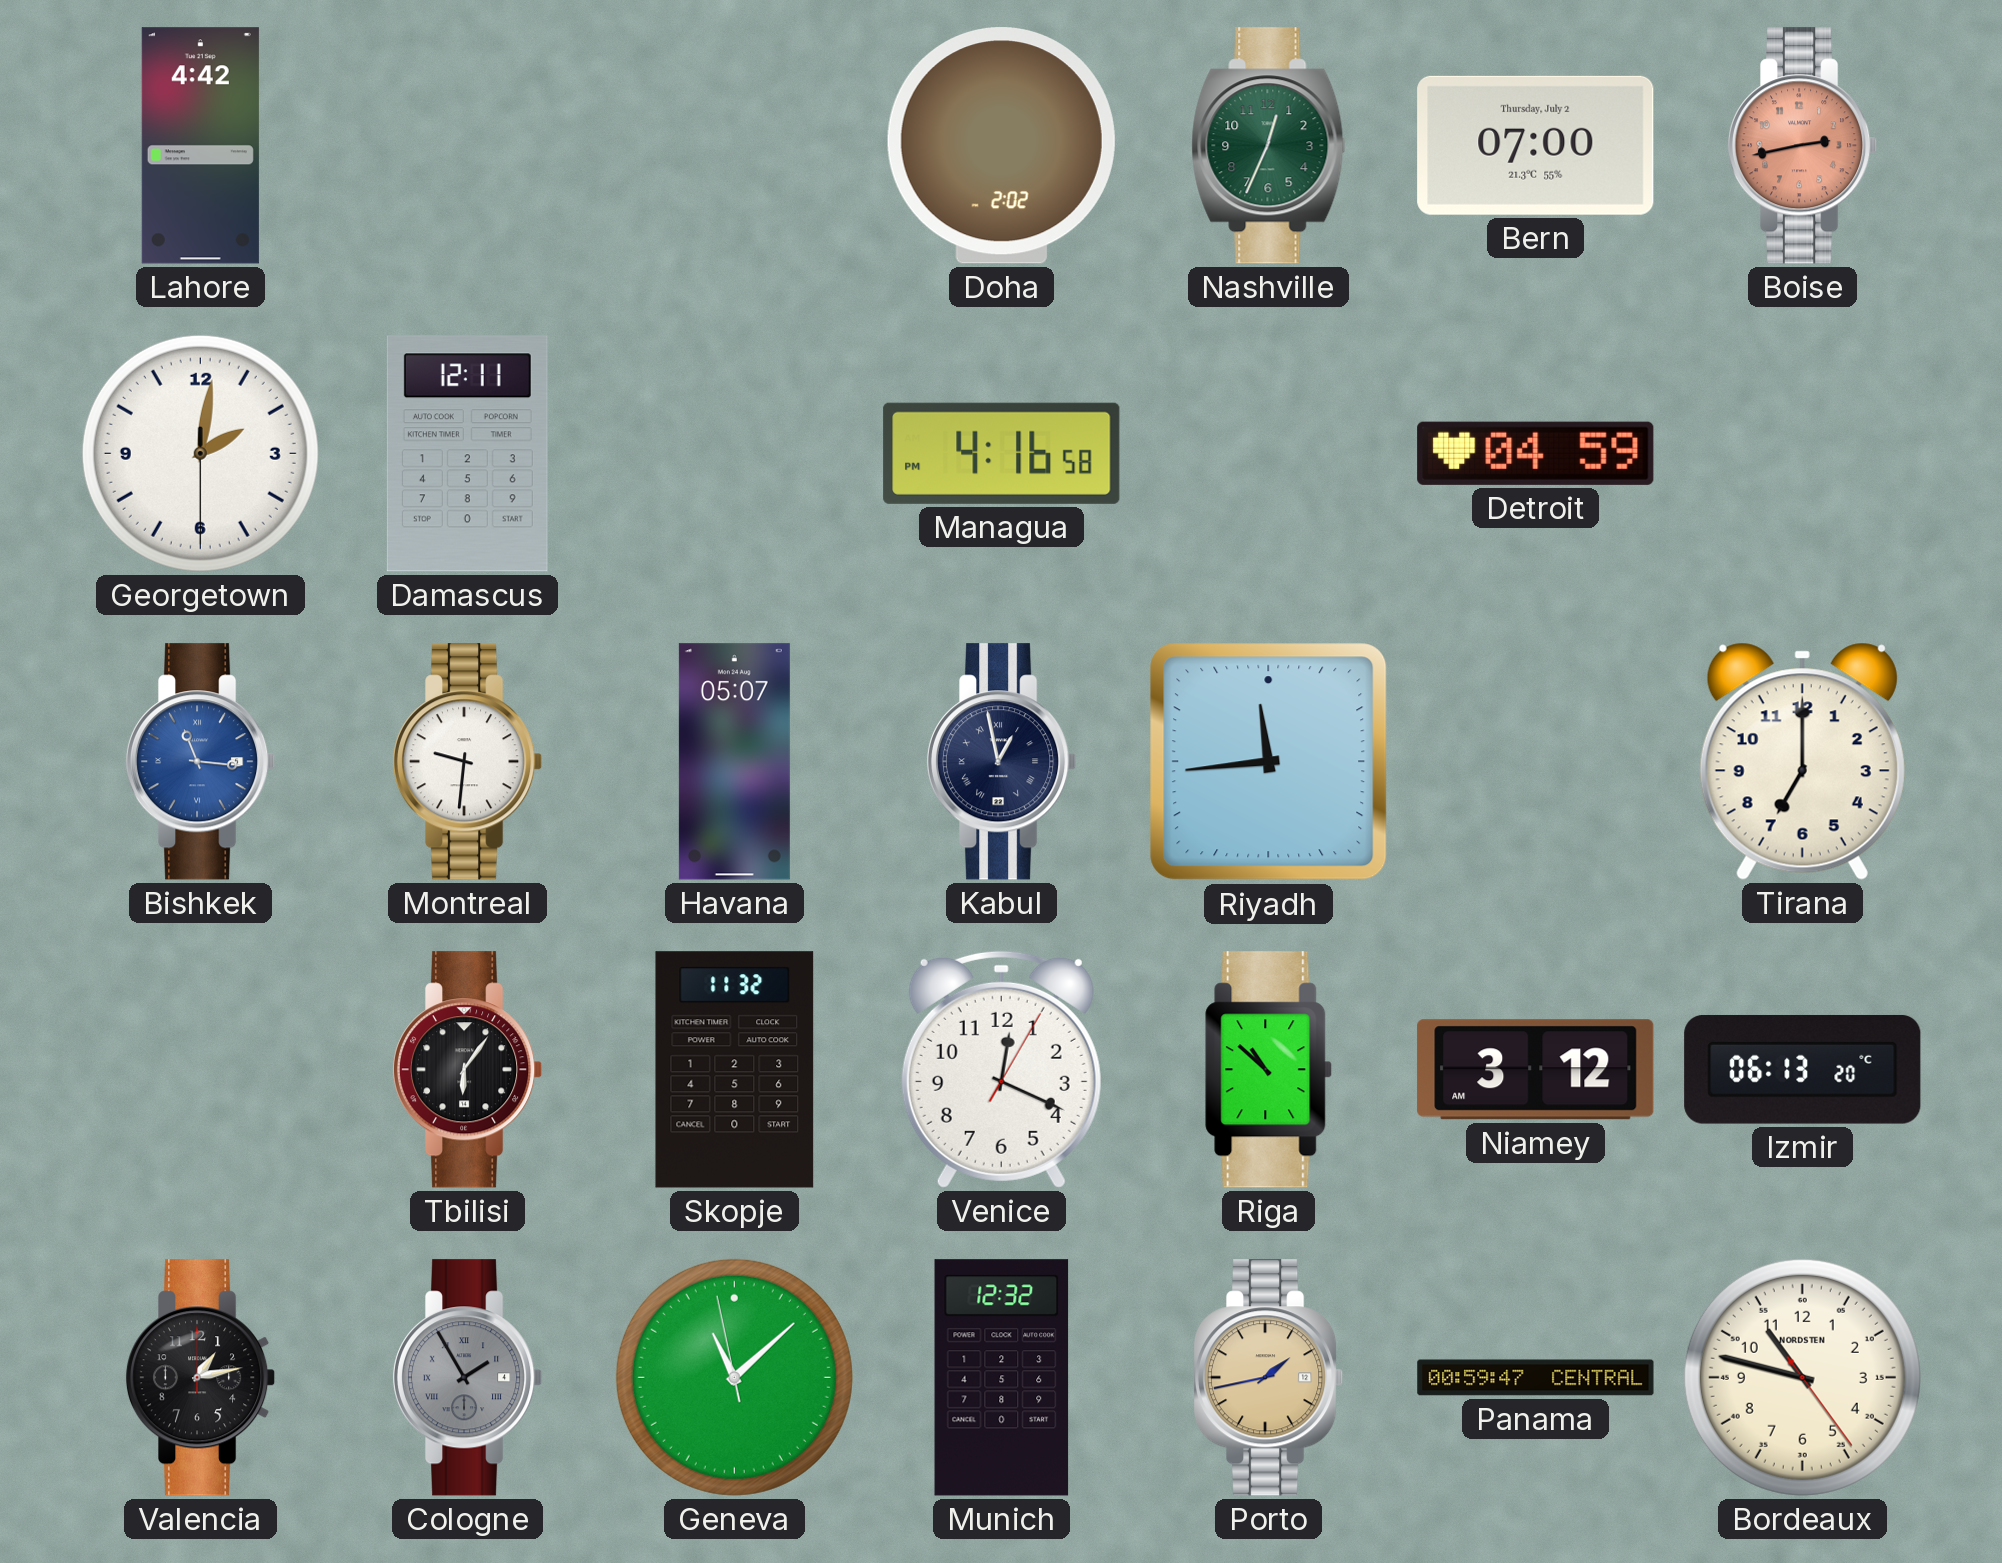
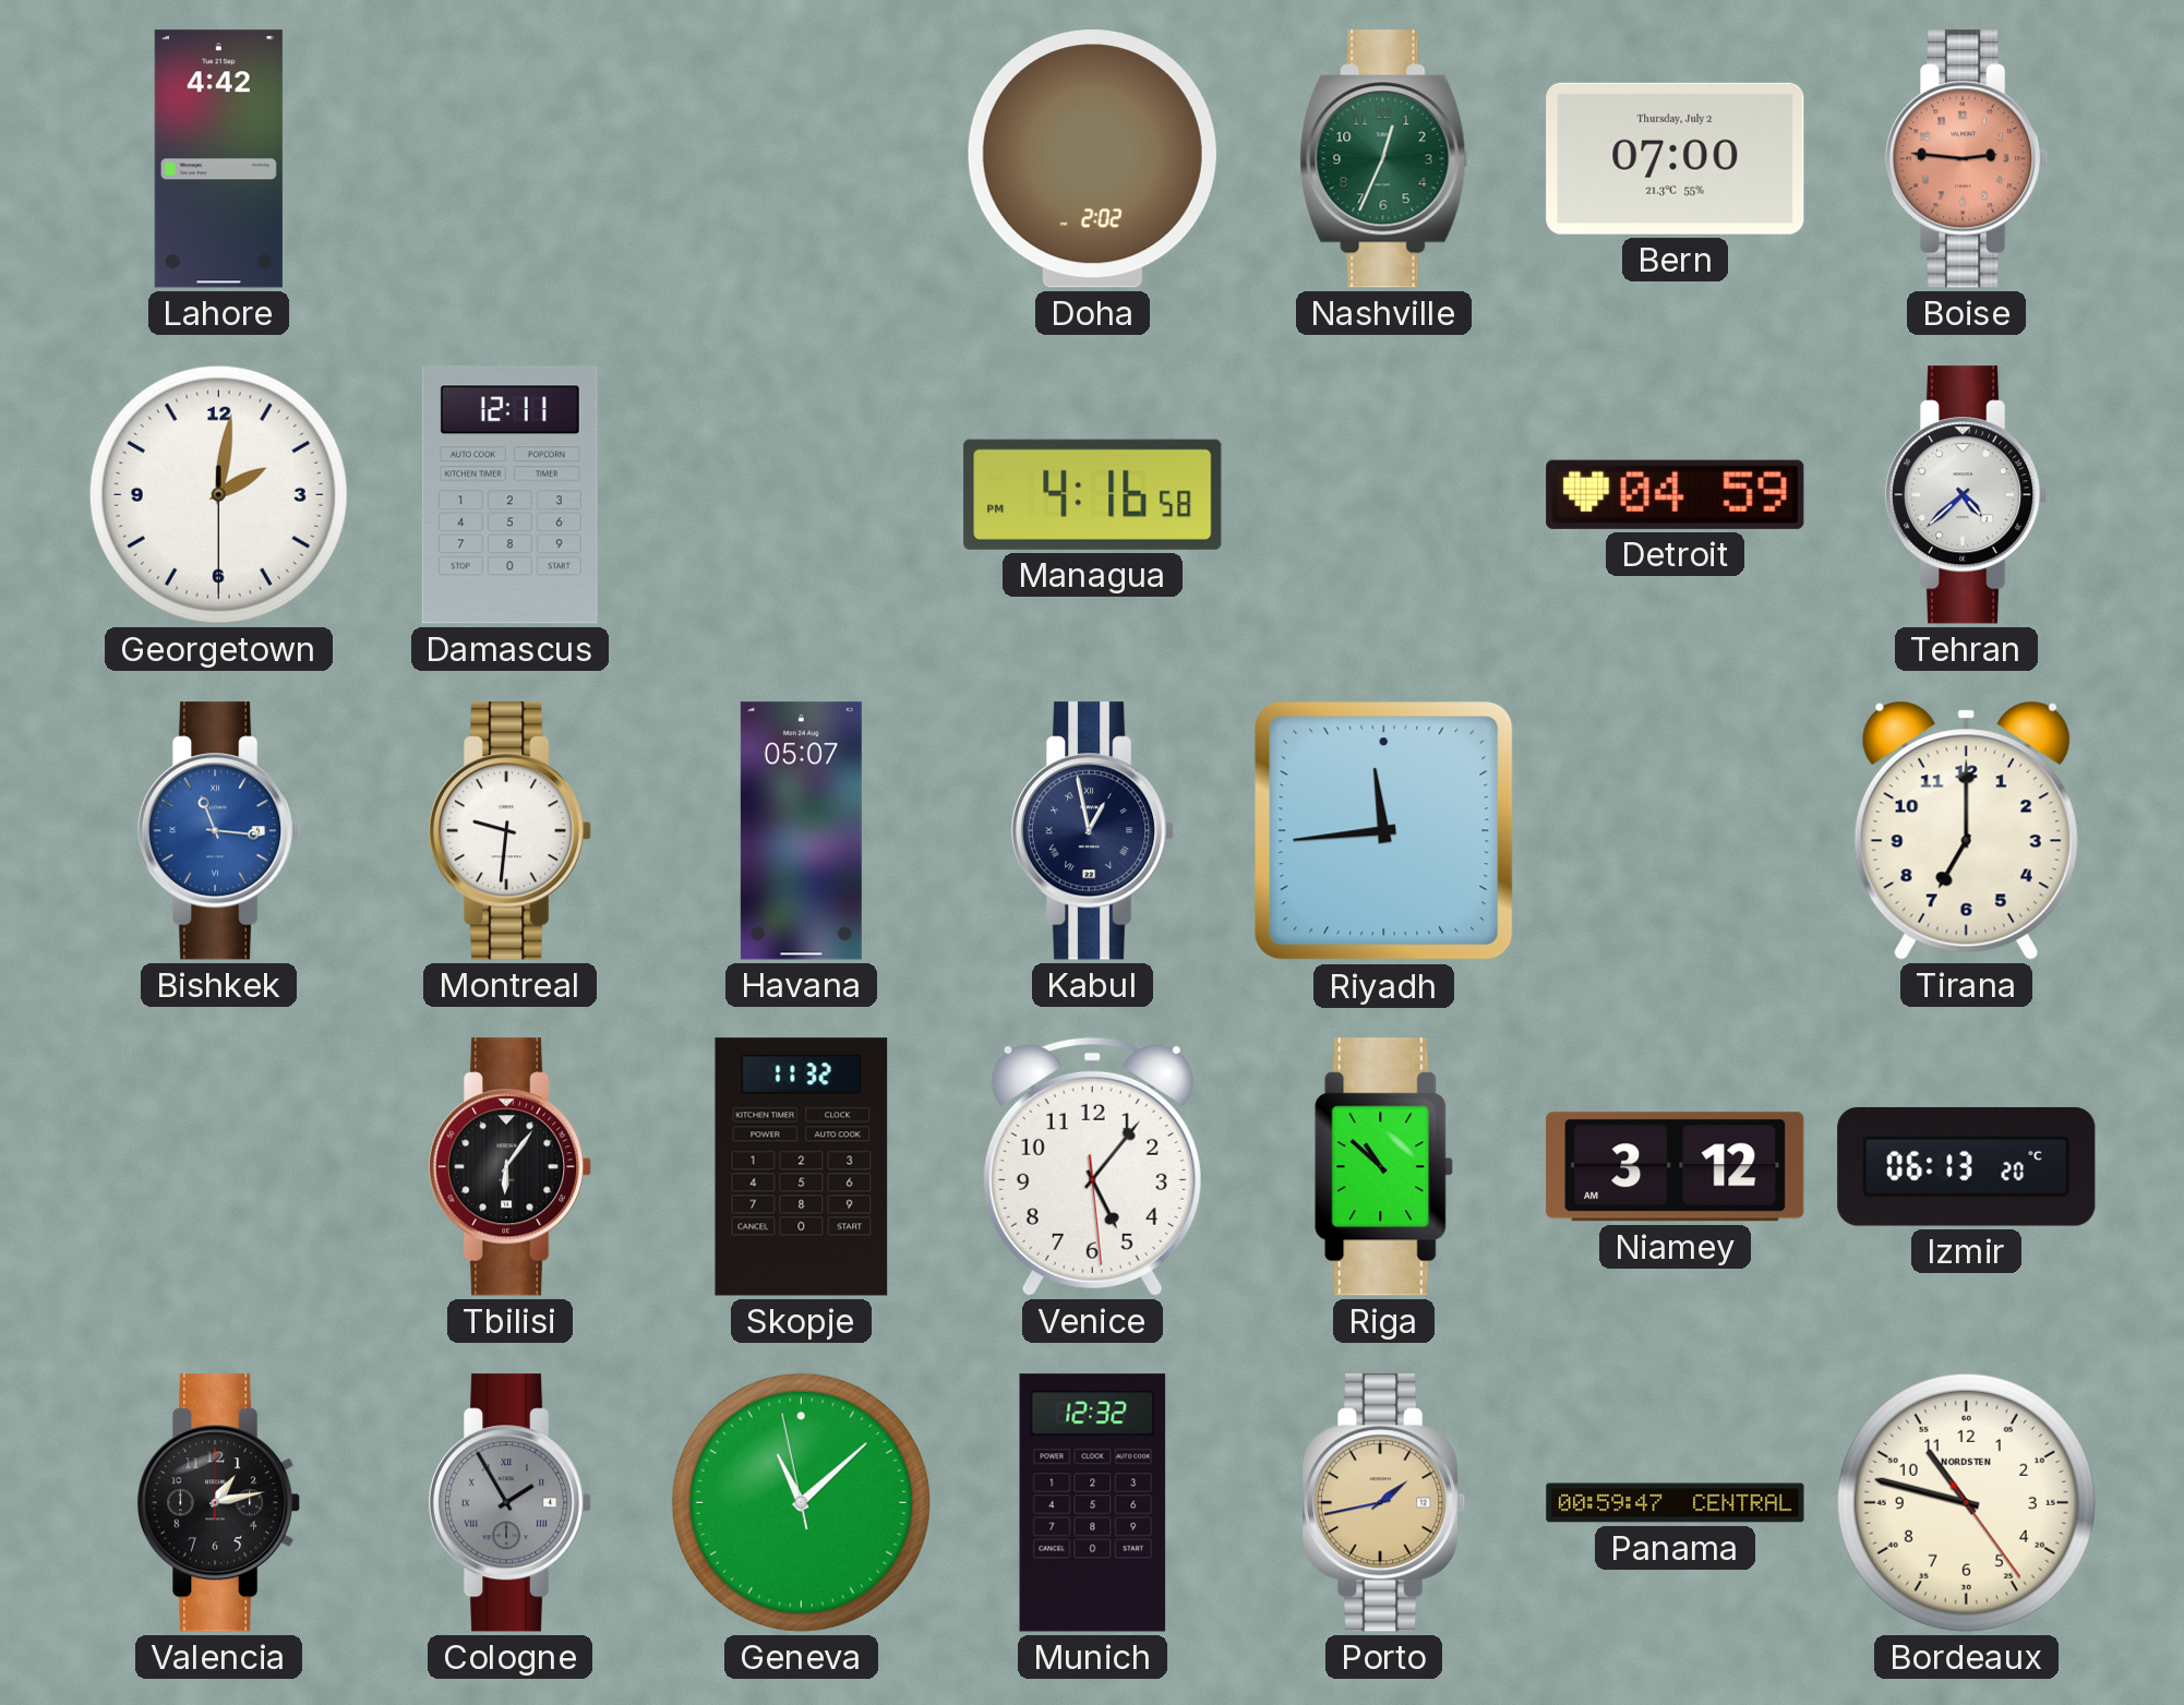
Boise: 2:43 -> 2:46 (1967, 159)
Tehran: none -> 4:38 (1967, 495)
Venice: 12:19 -> 5:06 (1092, 1166)
